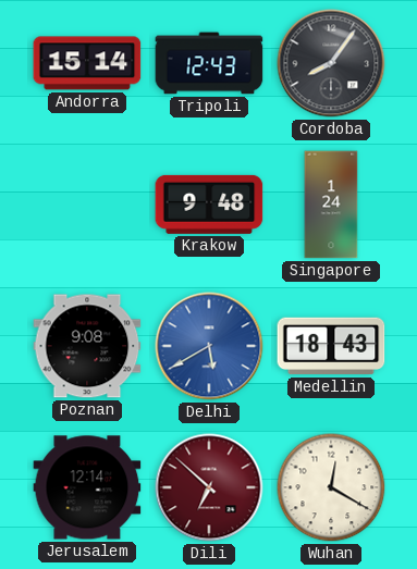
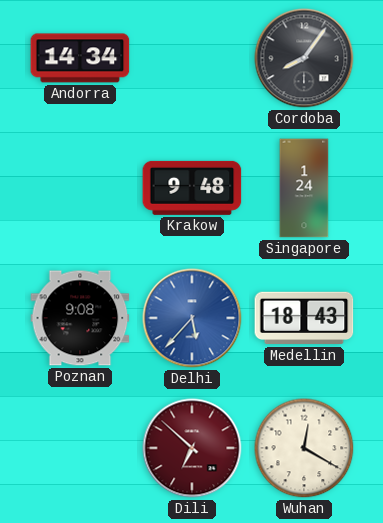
Andorra: 15:14 -> 14:34 (80, 58)
Tripoli: 12:43 -> none (209, 63)
Delhi: 5:40 -> 5:37 (192, 318)
Jerusalem: 12:14 -> none (87, 487)
